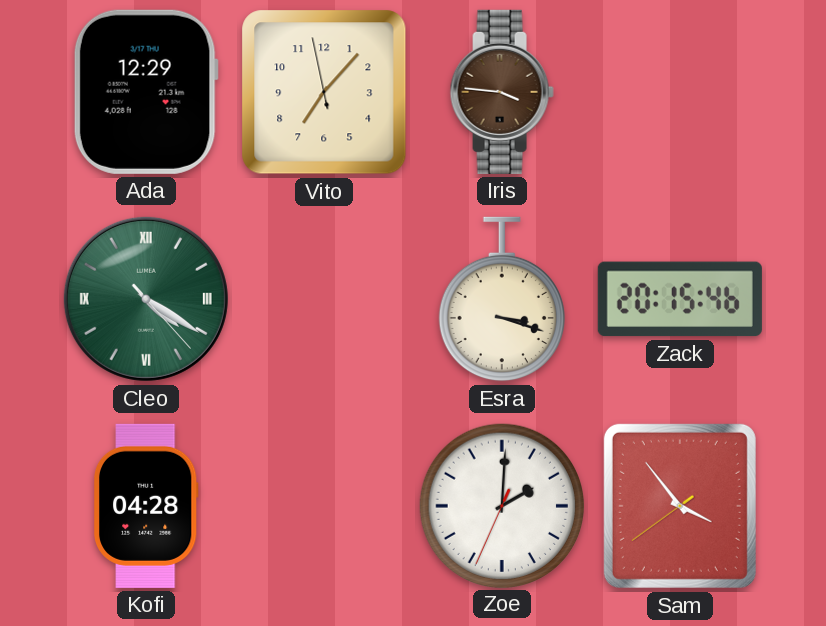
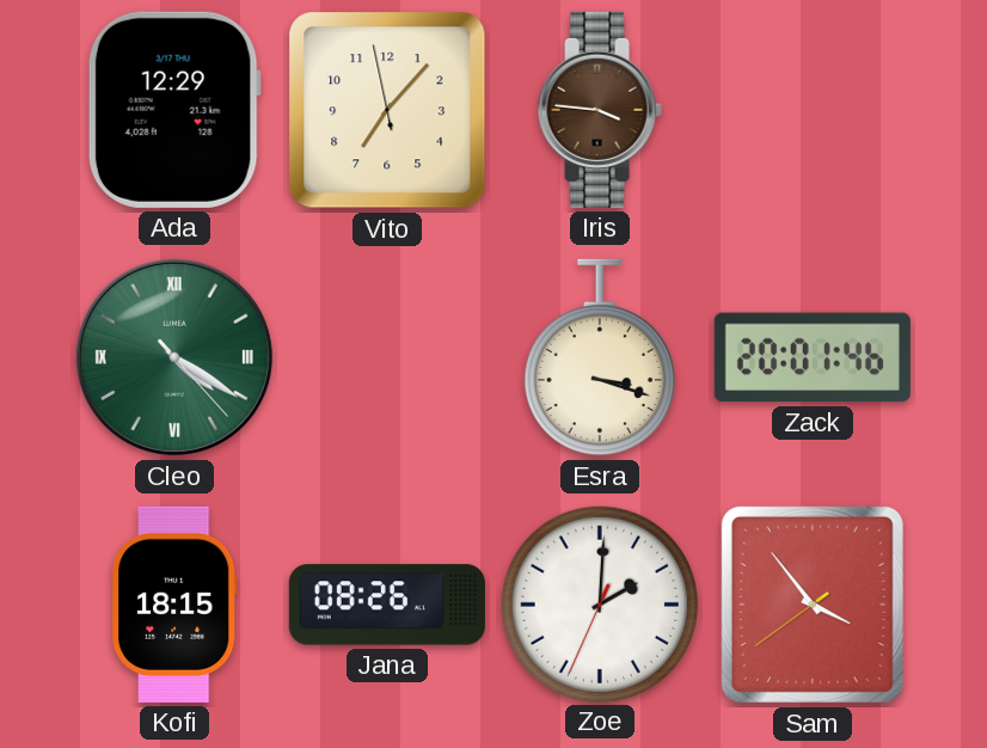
Zack: 20:15 -> 20:01 (813, 357)
Kofi: 04:28 -> 18:15 (174, 605)
Jana: none -> 08:26 (387, 605)
